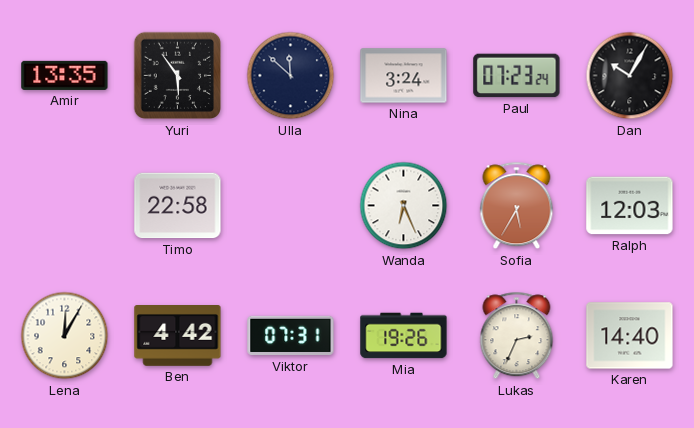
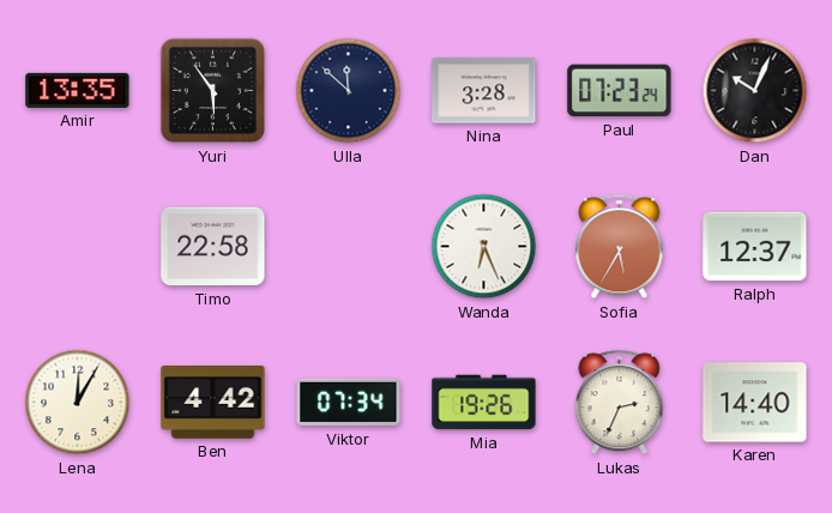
Nina: 3:24 -> 3:28 (484, 91)
Dan: 10:05 -> 10:04 (755, 91)
Ralph: 12:03 -> 12:37 (755, 247)
Viktor: 07:31 -> 07:34 (349, 403)
